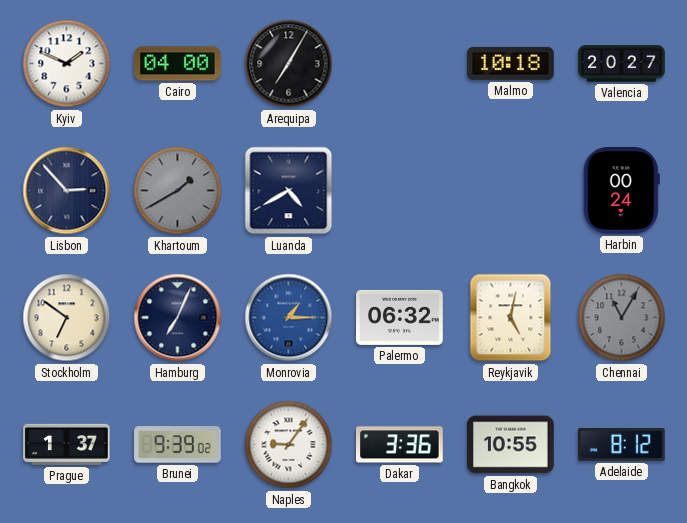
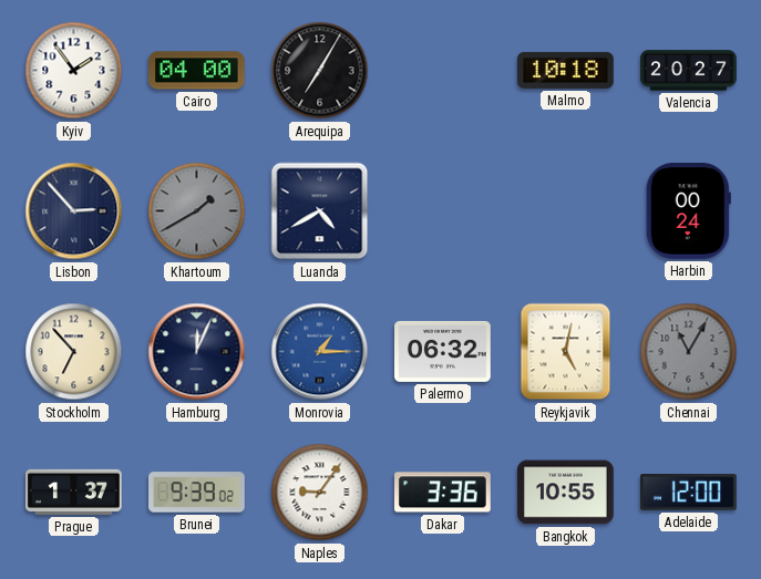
Kyiv: 1:49 -> 1:54 (74, 71)
Stockholm: 6:51 -> 6:53 (74, 352)
Hamburg: 7:04 -> 12:04 (197, 352)
Adelaide: 8:12 -> 12:00 (689, 493)
